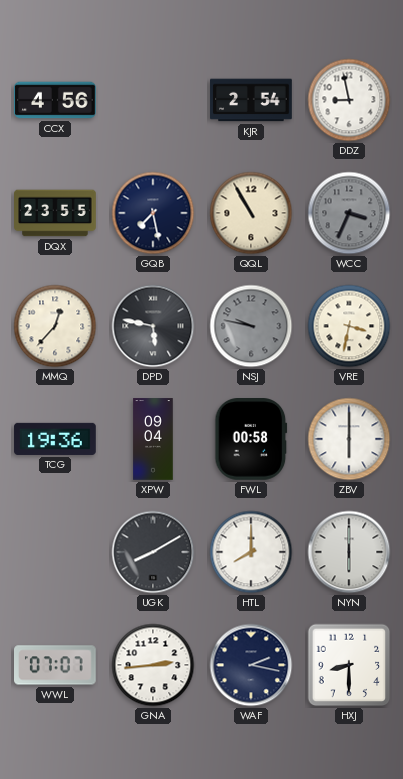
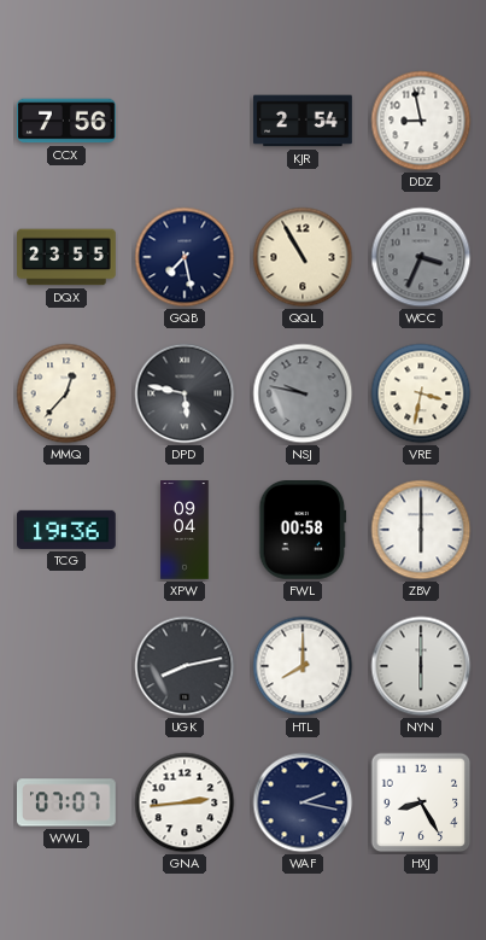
CCX: 4:56 -> 7:56 (66, 121)
UGK: 8:10 -> 8:13 (185, 666)
HXJ: 8:30 -> 8:25 (421, 802)
